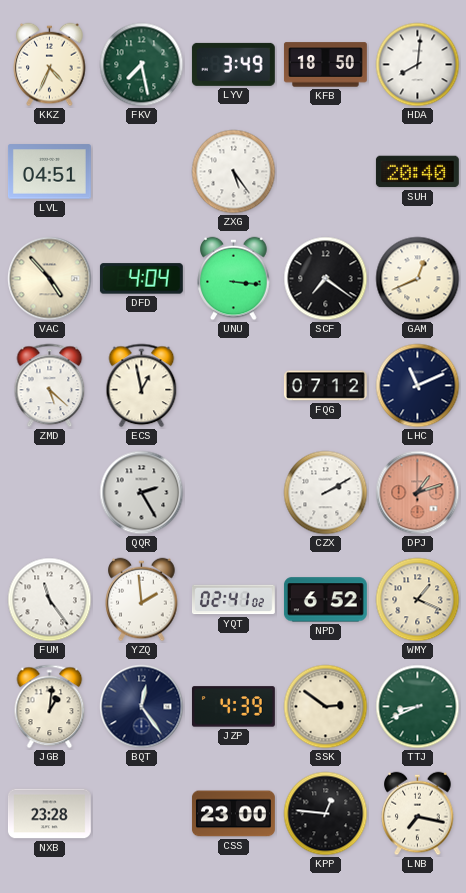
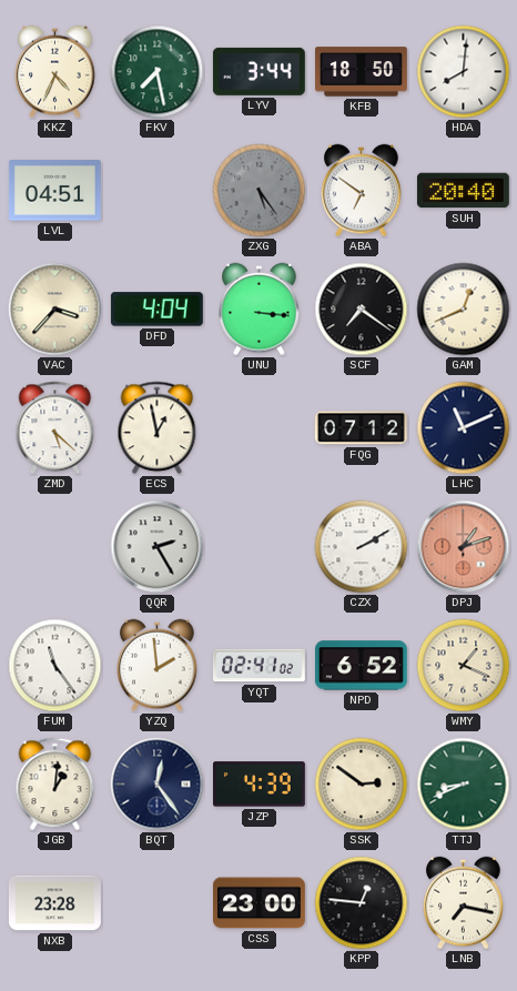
LYV: 3:49 -> 3:44 (258, 71)
ZXG dial: white -> grey (260, 191)
ABA: none -> 6:51 (362, 191)
VAC: 4:53 -> 3:37 (55, 310)
